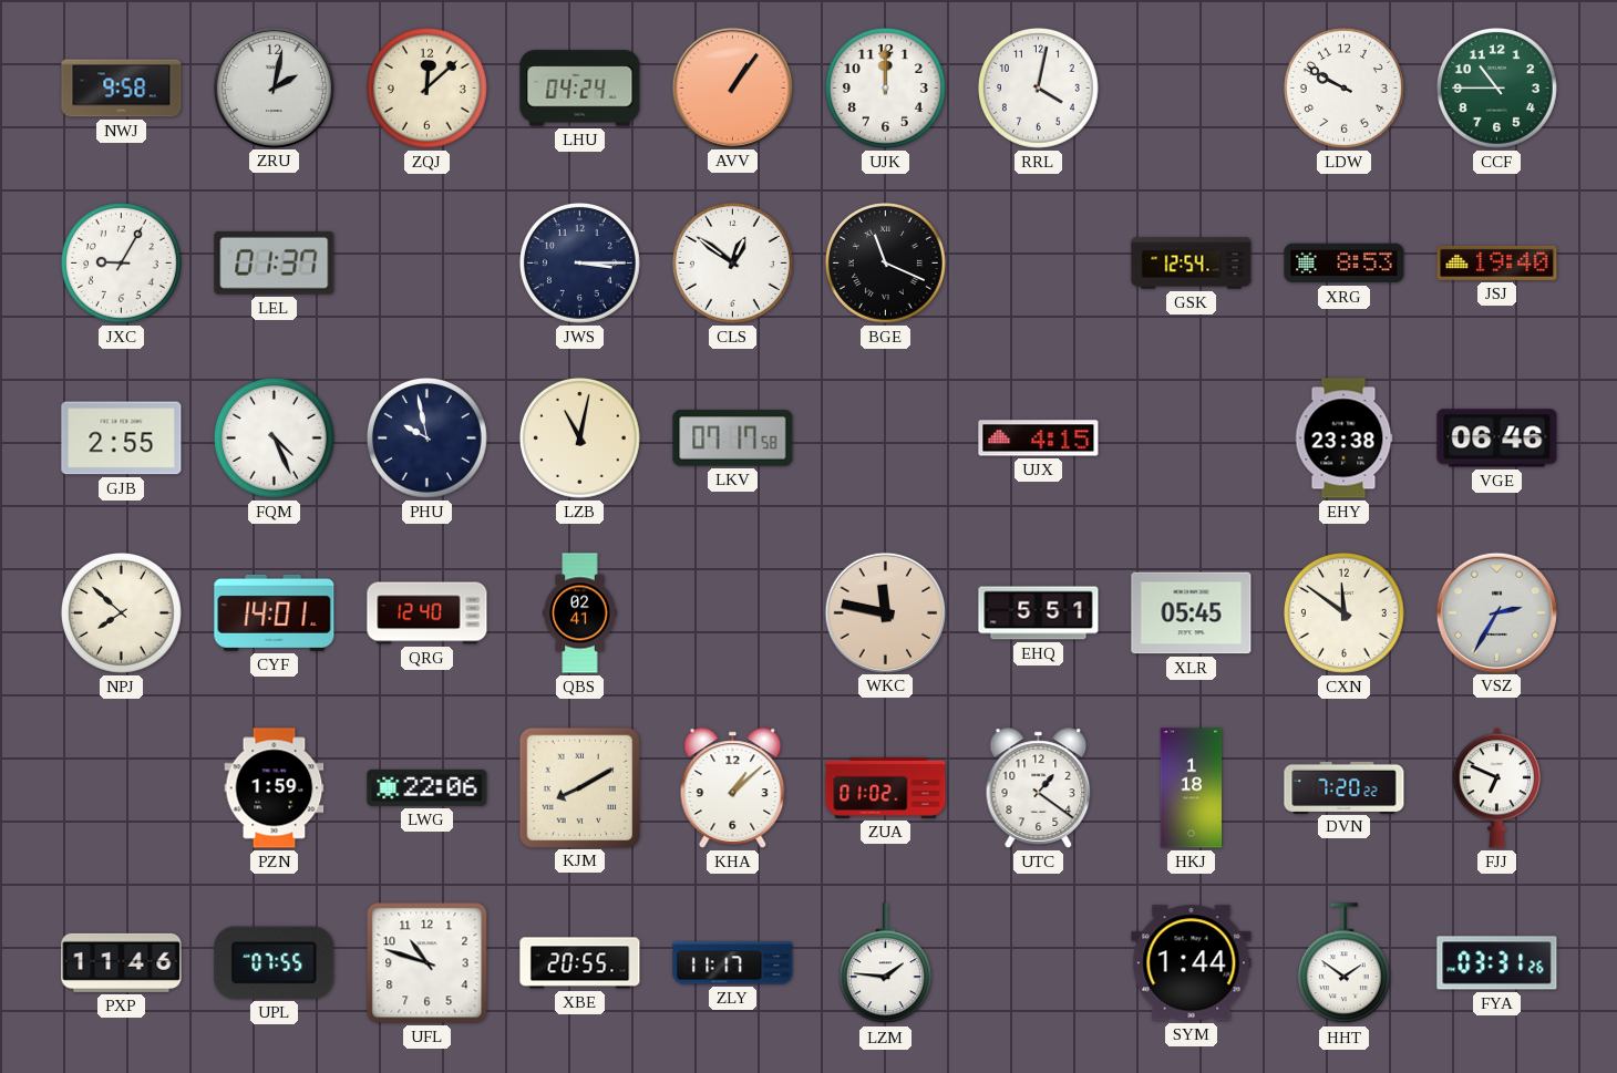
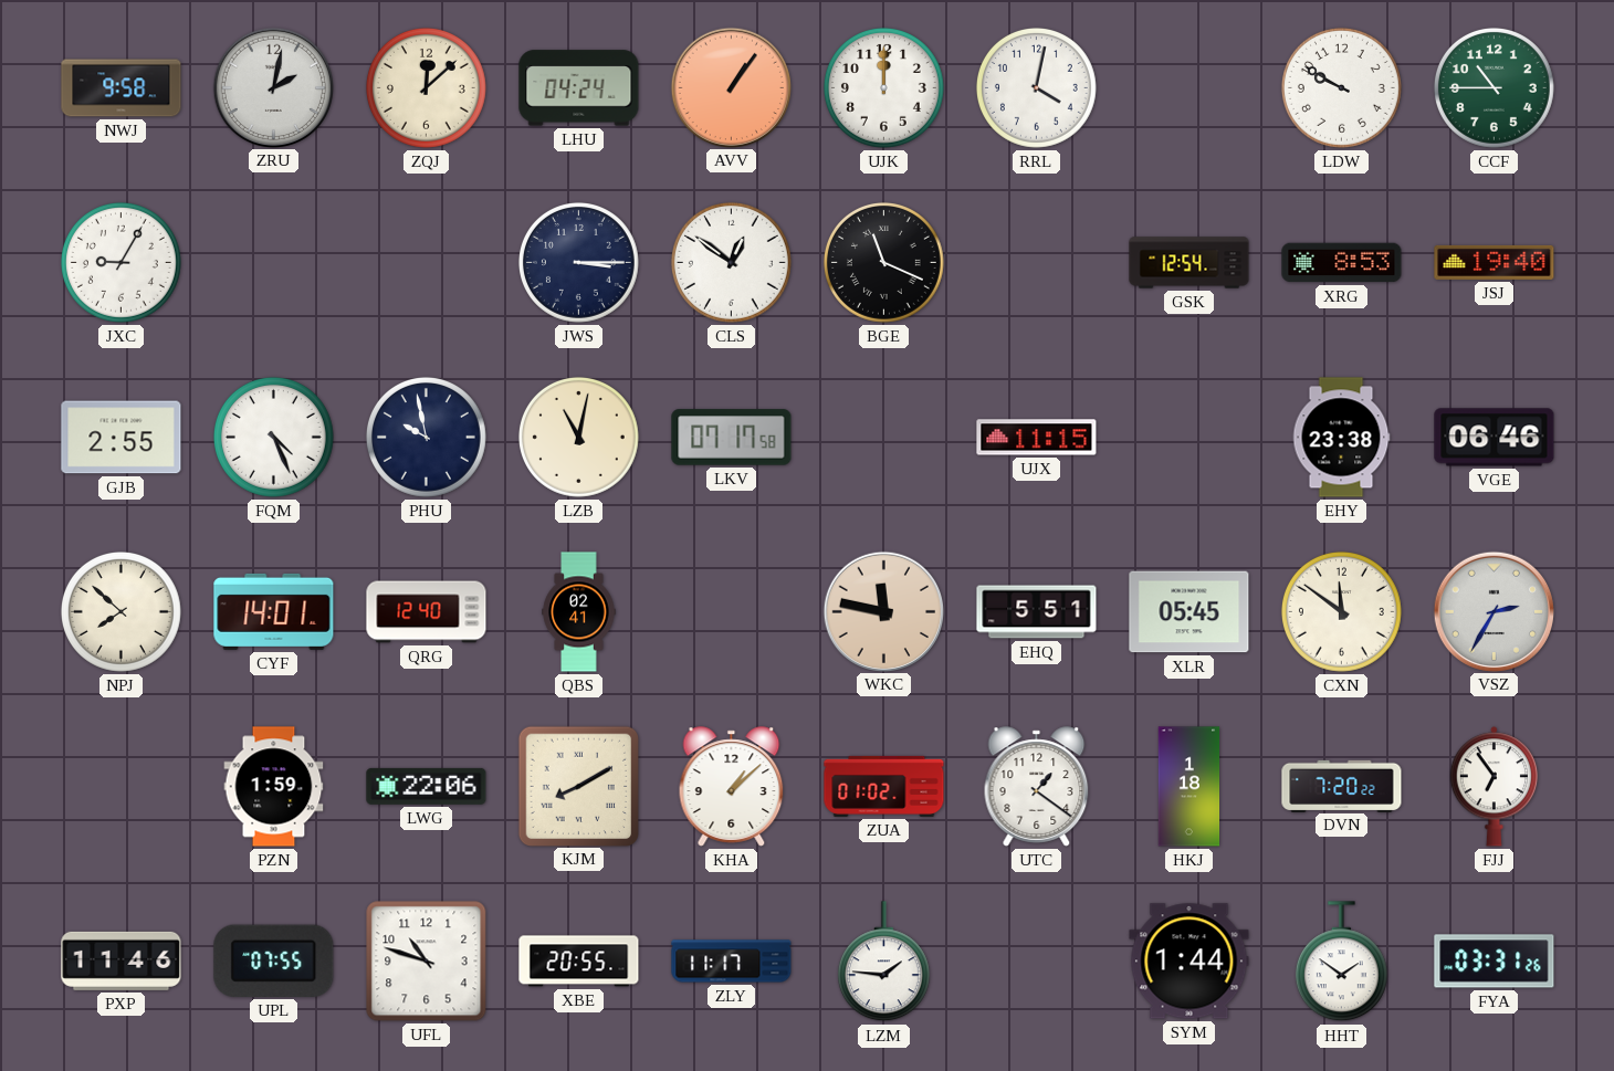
LEL: 01:37 -> none (275, 262)
UJX: 4:15 -> 11:15 (1037, 438)
FJJ: 6:49 -> 6:54 (1495, 787)
